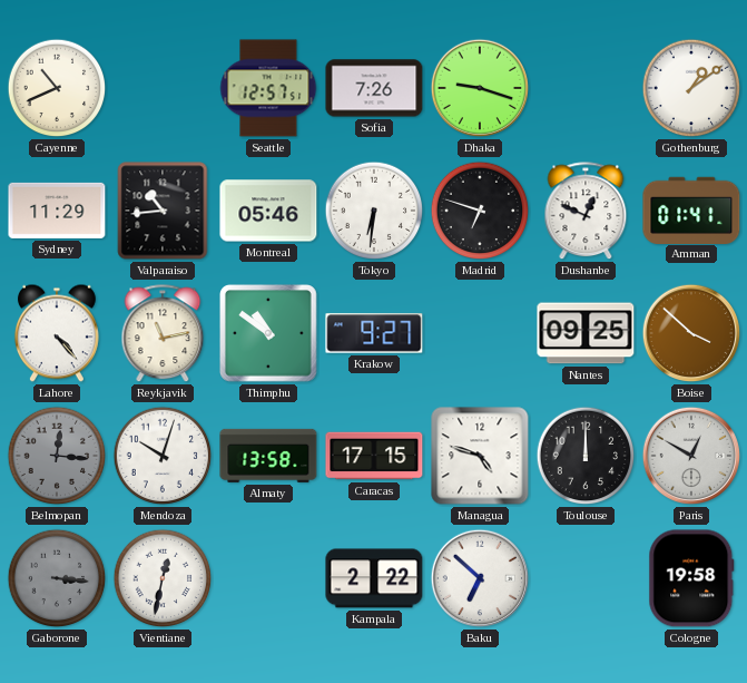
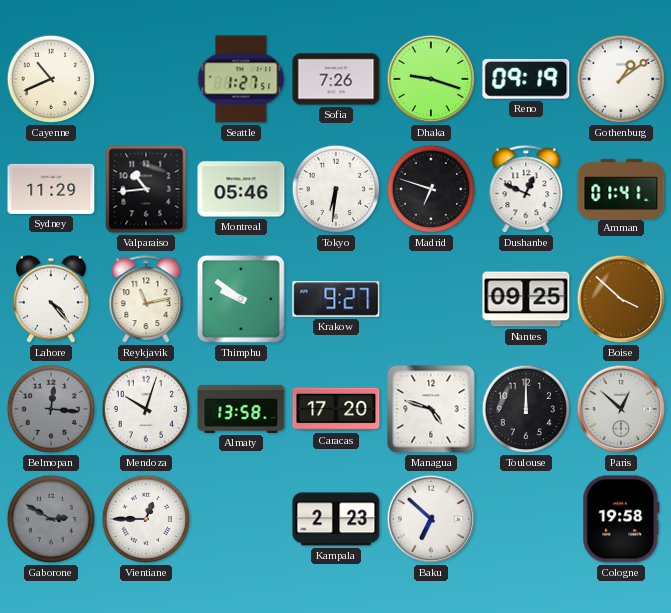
Seattle: 12:57 -> 1:27 (241, 79)
Reno: none -> 09:19 (526, 79)
Thimphu: 10:51 -> 9:51 (242, 300)
Caracas: 17:15 -> 17:20 (336, 409)
Paris: 12:50 -> 12:52 (621, 409)
Gaborone: 3:16 -> 2:50 (51, 519)
Vientiane: 12:32 -> 12:45 (146, 519)
Kampala: 2:22 -> 2:23 (336, 519)
